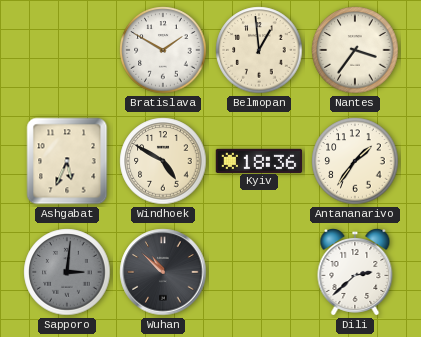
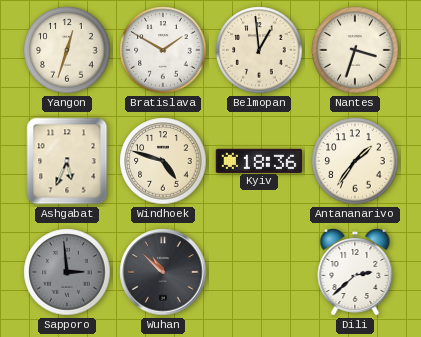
Yangon: none -> 12:33 (67, 50)
Nantes: 3:36 -> 3:33 (355, 50)
Windhoek: 4:50 -> 4:48 (163, 161)
Sapporo: 3:01 -> 2:59 (67, 272)
